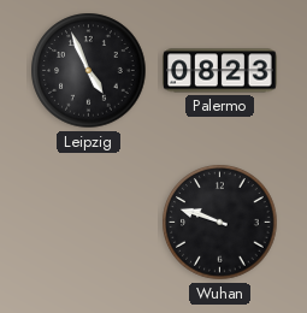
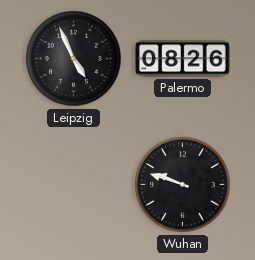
Palermo: 08:23 -> 08:26 (183, 59)
